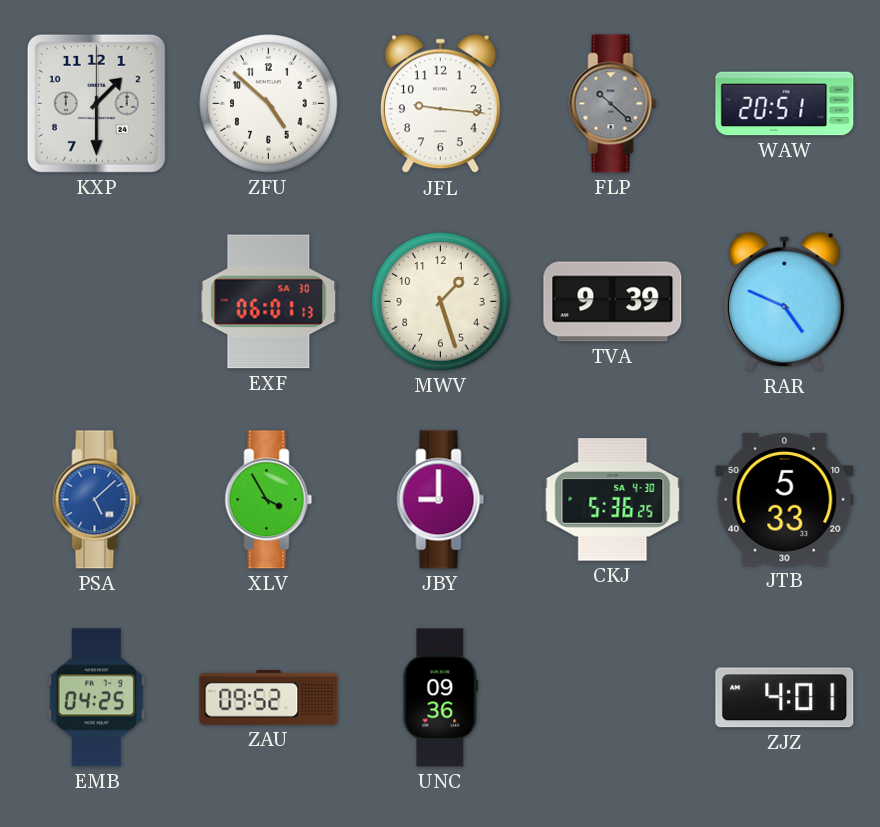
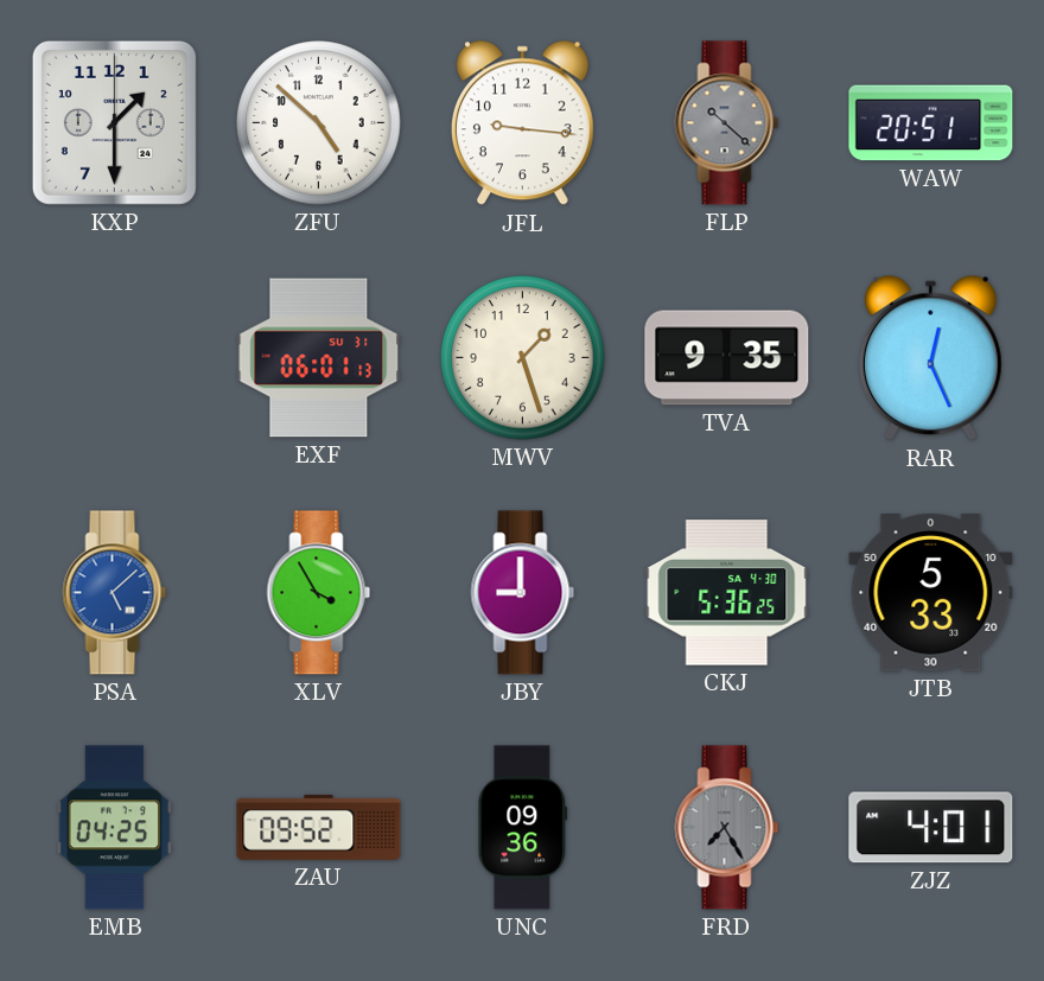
EXF date: SA 30 -> SU 31 (319, 358)
TVA: 9:39 -> 9:35 (727, 358)
RAR: 4:49 -> 12:26 (930, 358)
FRD: none -> 7:25 (727, 828)
